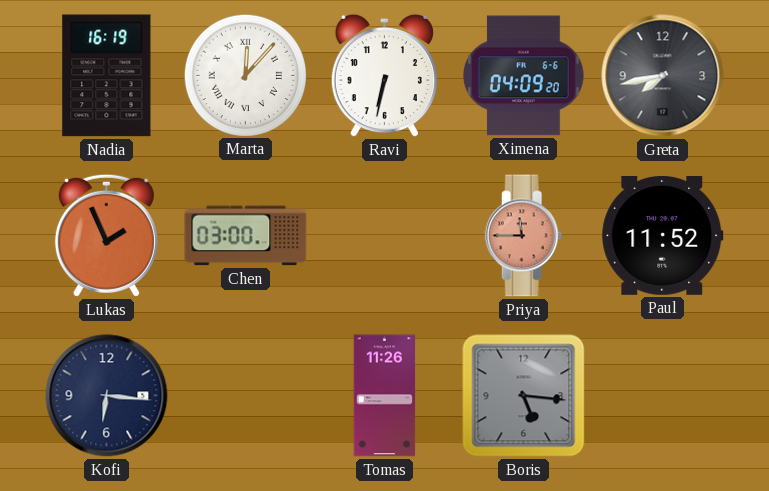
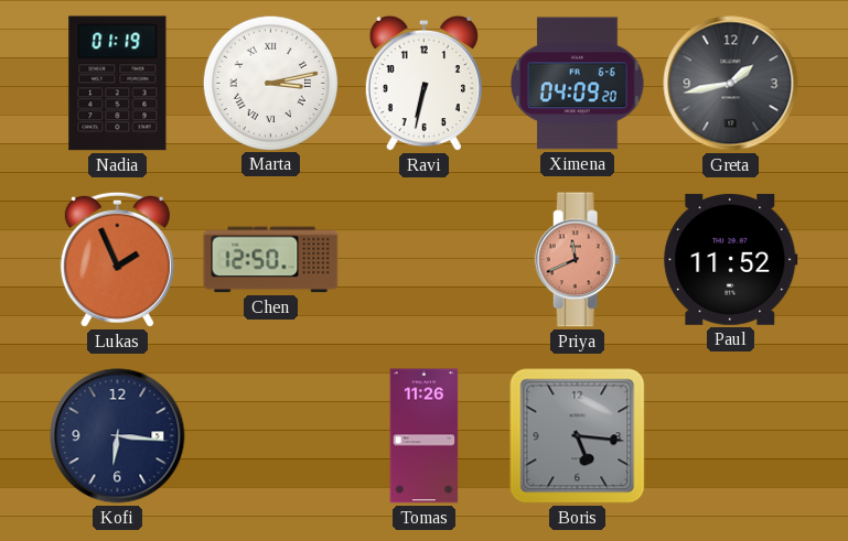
Nadia: 16:19 -> 01:19 (118, 84)
Marta: 12:07 -> 3:13 (270, 83)
Greta: 7:43 -> 1:43 (731, 84)
Chen: 03:00 -> 12:50 (271, 260)
Priya: 11:45 -> 11:41 (578, 260)
